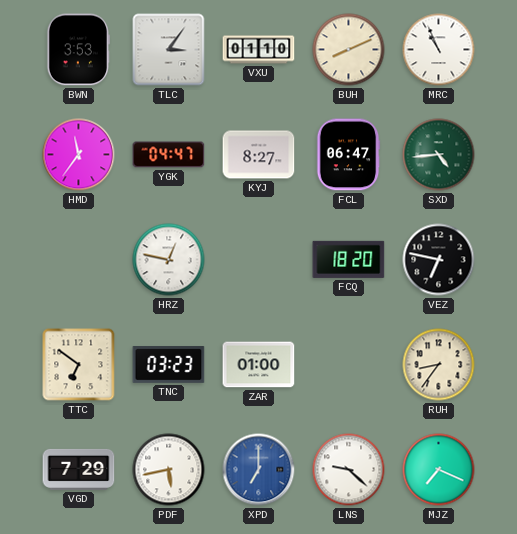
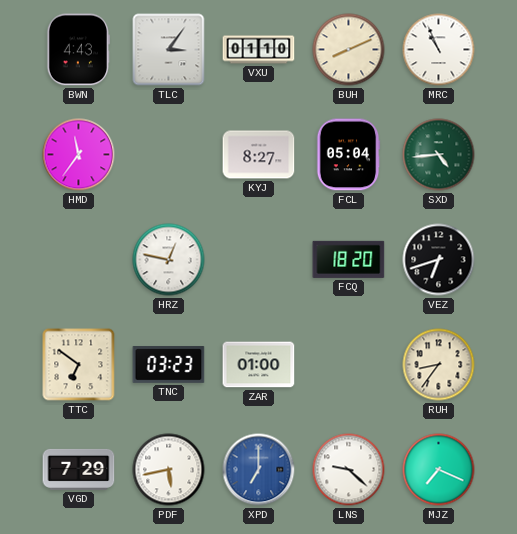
BWN: 3:53 -> 4:43 (78, 50)
YGK: 04:47 -> none (169, 155)
FCL: 06:47 -> 05:04 (348, 155)
VEZ: 6:47 -> 6:42 (439, 260)
